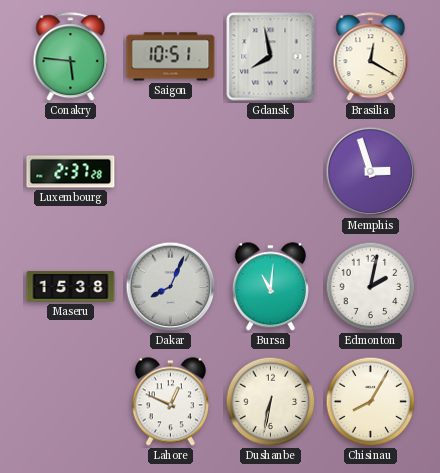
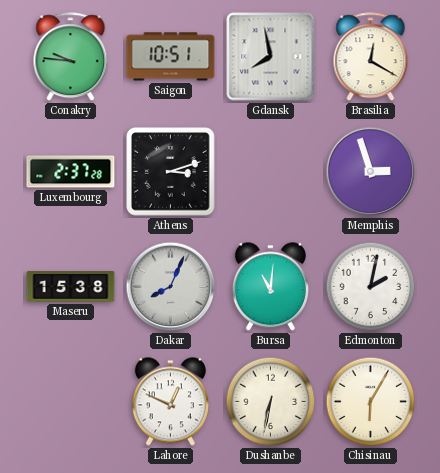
Conakry: 5:46 -> 9:46 (71, 57)
Athens: none -> 3:12 (171, 172)
Chisinau: 8:05 -> 6:05 (371, 402)
